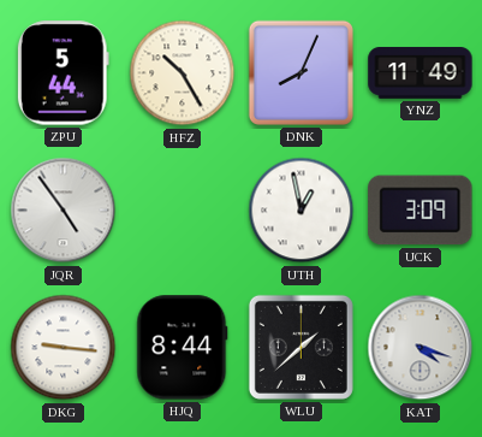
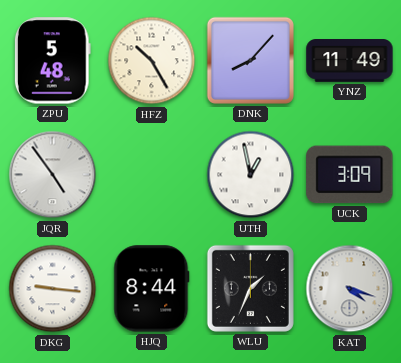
ZPU: 5:44 -> 5:48 (52, 61)
DNK: 8:04 -> 8:07 (250, 60)
WLU: 1:38 -> 1:34 (250, 288)
